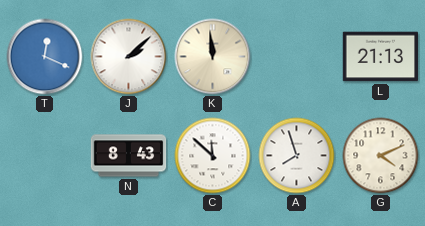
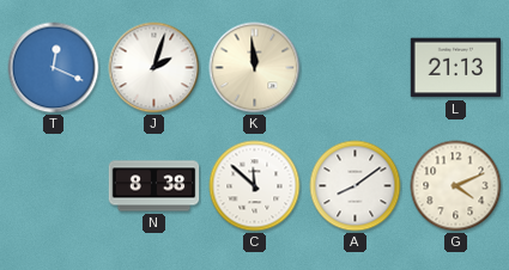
J: 2:08 -> 2:03 (154, 68)
N: 8:43 -> 8:38 (154, 186)
A: 7:57 -> 8:09 (356, 186)
